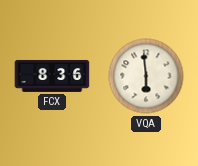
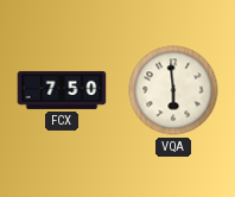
FCX: 8:36 -> 7:50 (62, 90)
